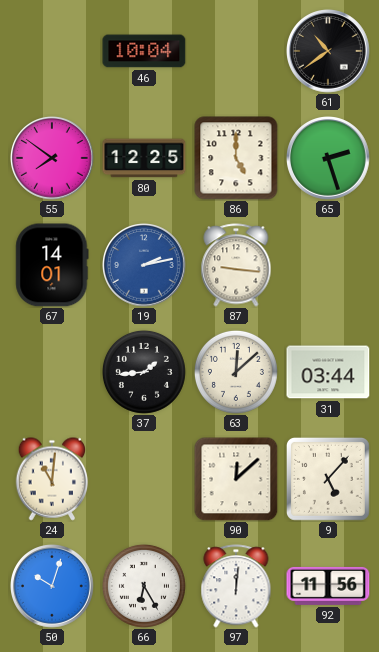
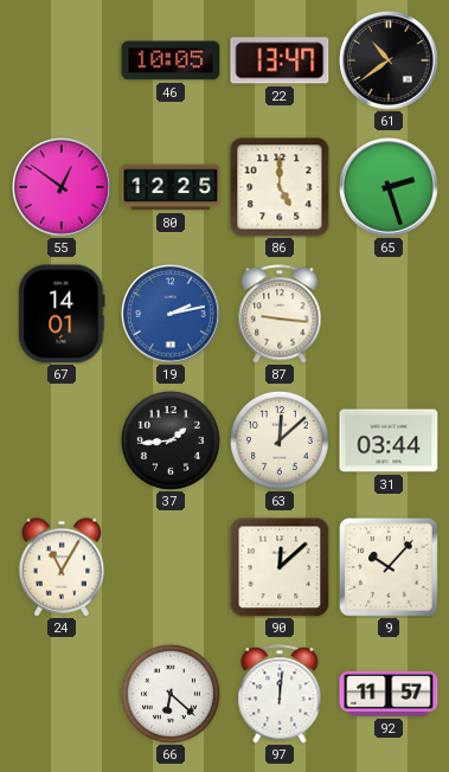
46: 10:04 -> 10:05 (171, 60)
22: none -> 13:47 (280, 60)
55: 7:51 -> 12:51 (63, 188)
24: 11:01 -> 11:05 (62, 567)
9: 5:07 -> 10:07 (389, 567)
50: 10:03 -> none (53, 587)
66: 6:25 -> 6:22 (171, 694)
92: 11:56 -> 11:57 (389, 694)
